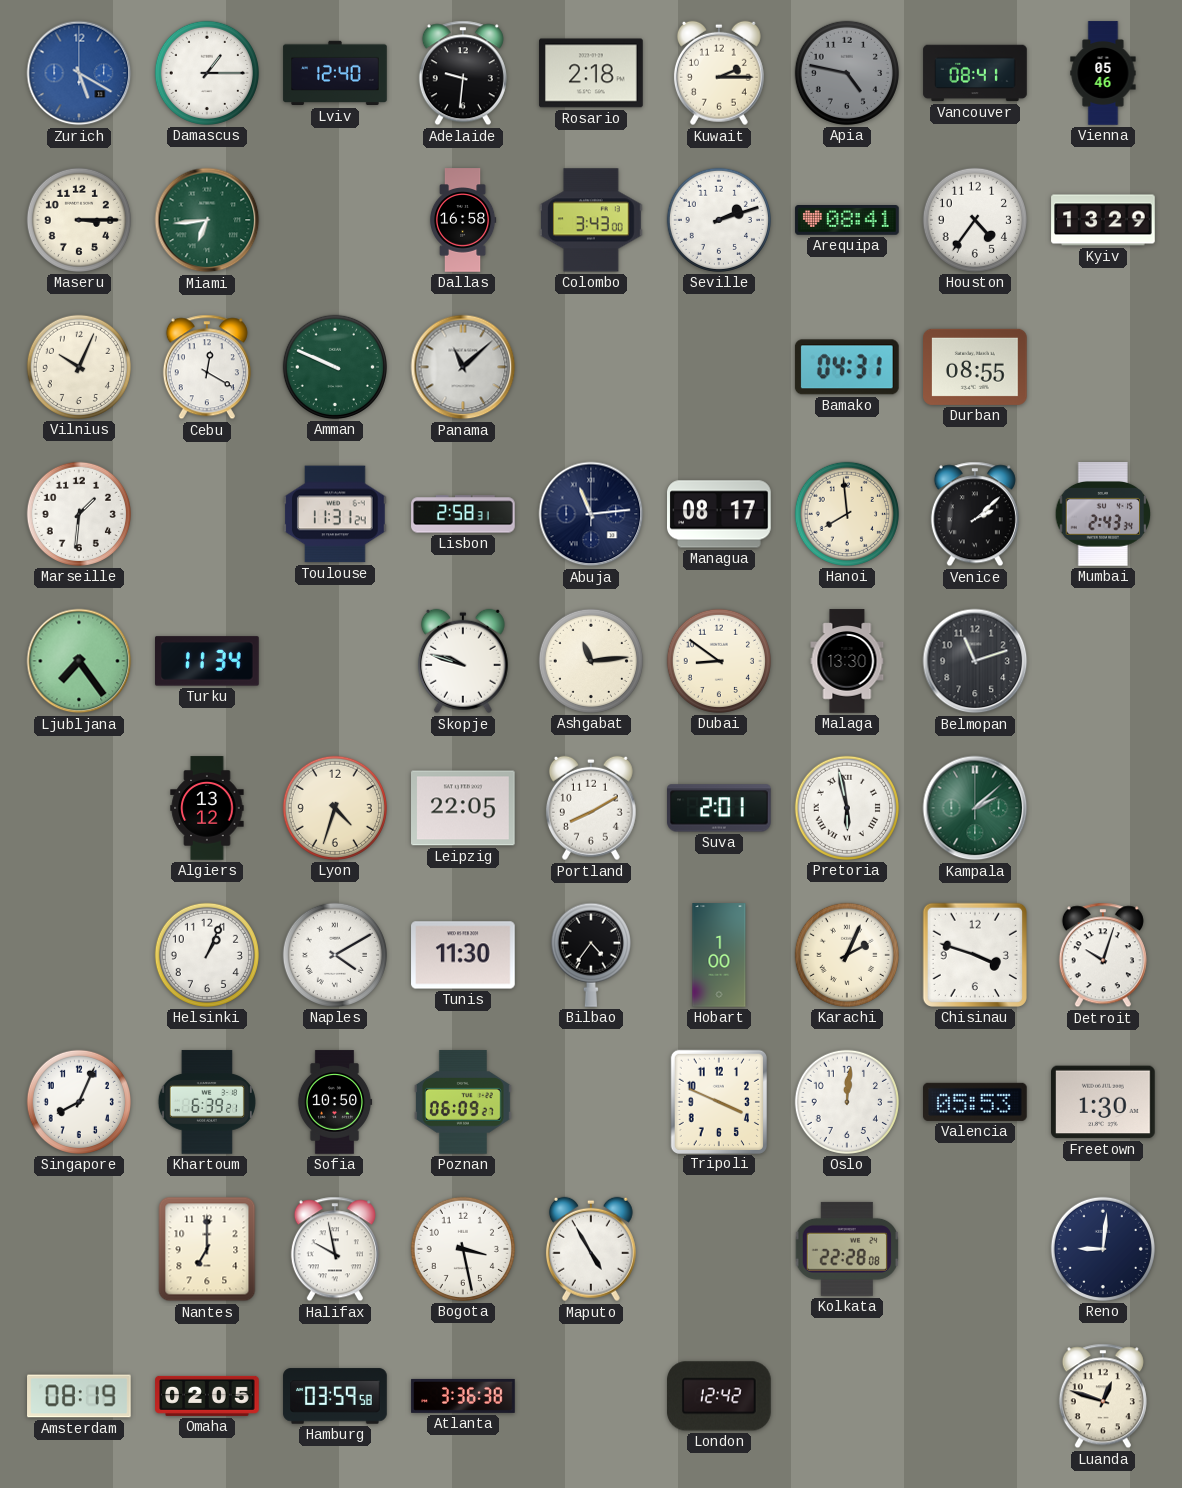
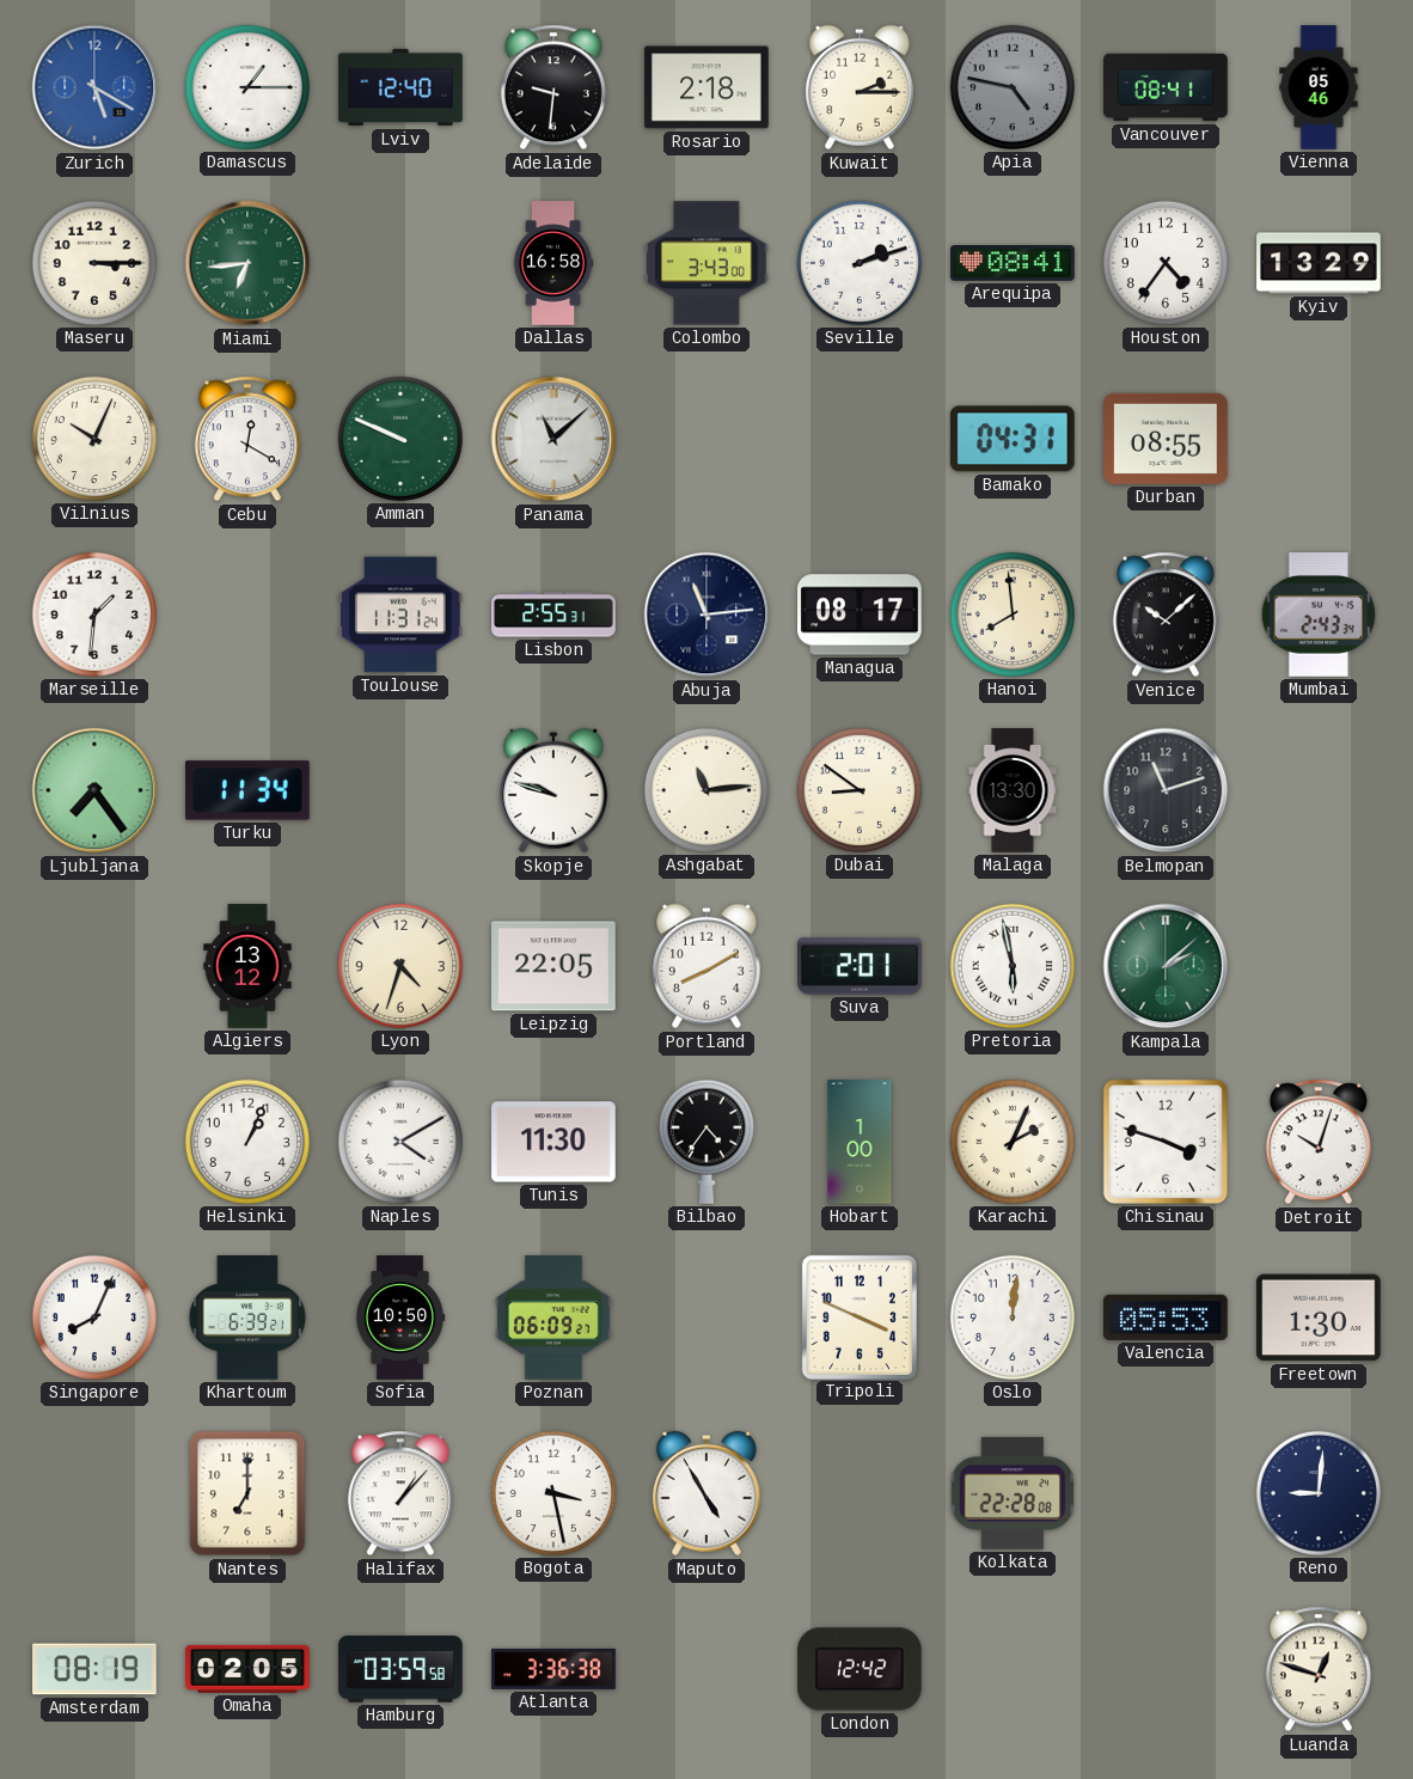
Lisbon: 2:58 -> 2:55 (553, 615)
Venice: 2:08 -> 10:08 (1166, 615)
Halifax: 9:58 -> 1:07 (400, 1493)
